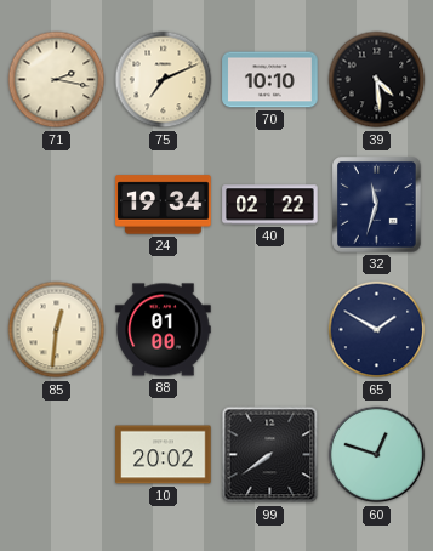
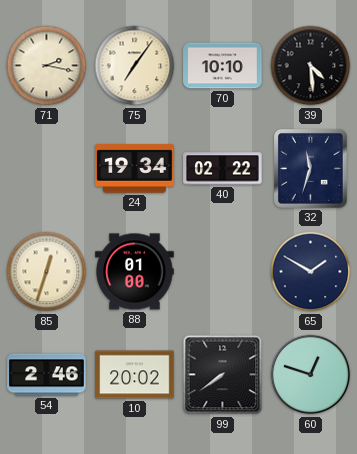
75: 7:11 -> 7:06 (135, 66)
85: 12:31 -> 12:33 (47, 272)
54: none -> 2:46 (47, 375)
